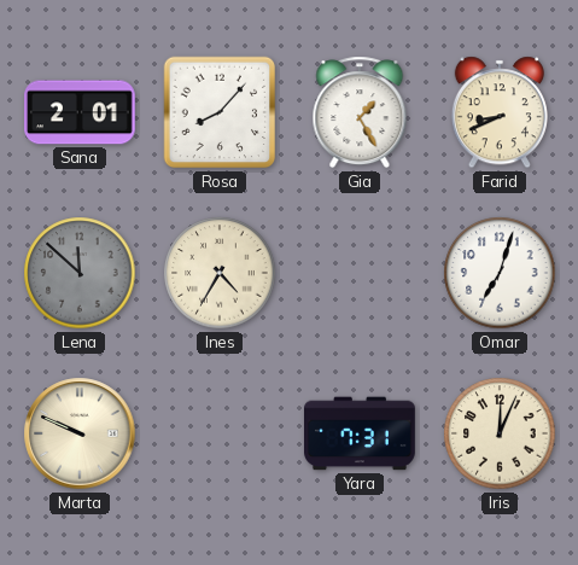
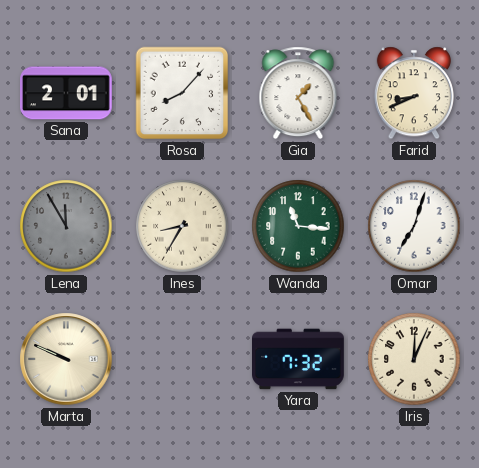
Lena: 11:52 -> 11:55 (66, 226)
Ines: 4:35 -> 8:35 (182, 226)
Wanda: none -> 11:16 (298, 226)
Yara: 7:31 -> 7:32 (299, 359)
